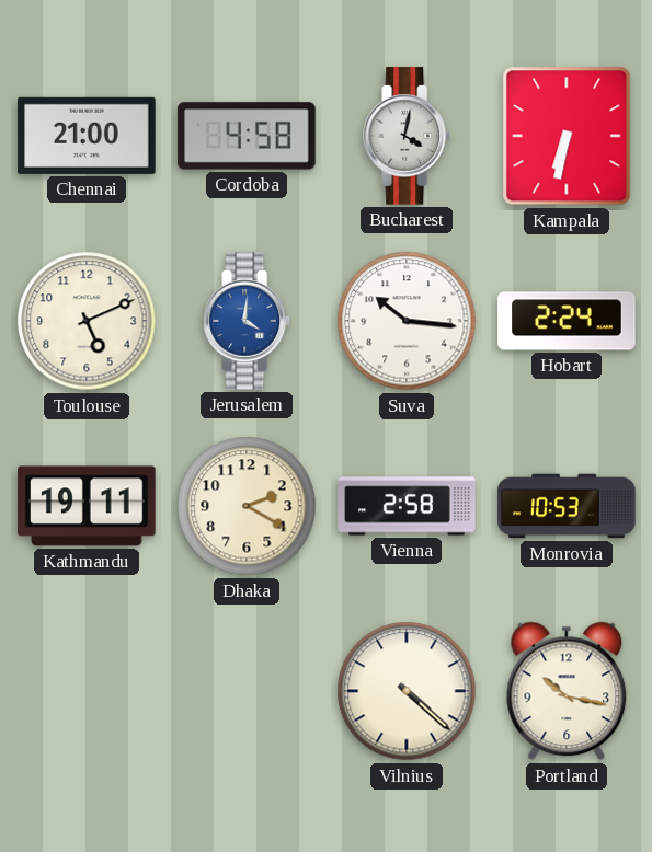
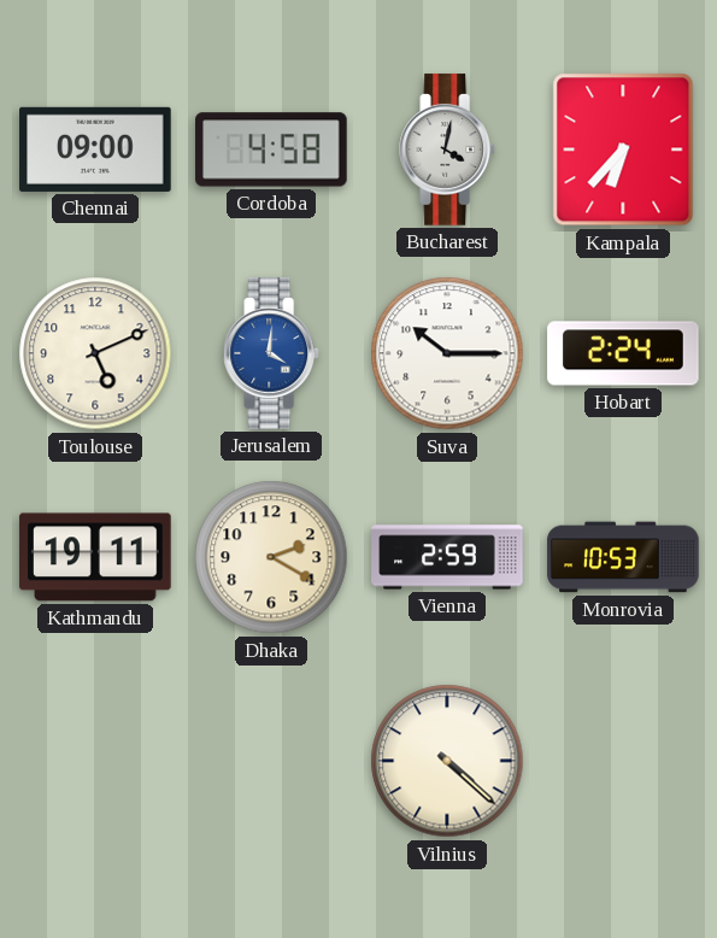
Chennai: 21:00 -> 09:00 (95, 150)
Kampala: 6:32 -> 6:37 (623, 150)
Suva: 10:16 -> 10:15 (447, 353)
Vienna: 2:58 -> 2:59 (447, 557)
Portland: 10:17 -> none (567, 691)
